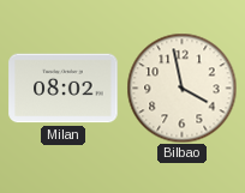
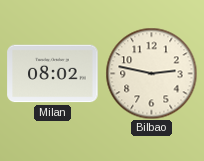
Bilbao: 3:58 -> 2:47 (151, 73)
